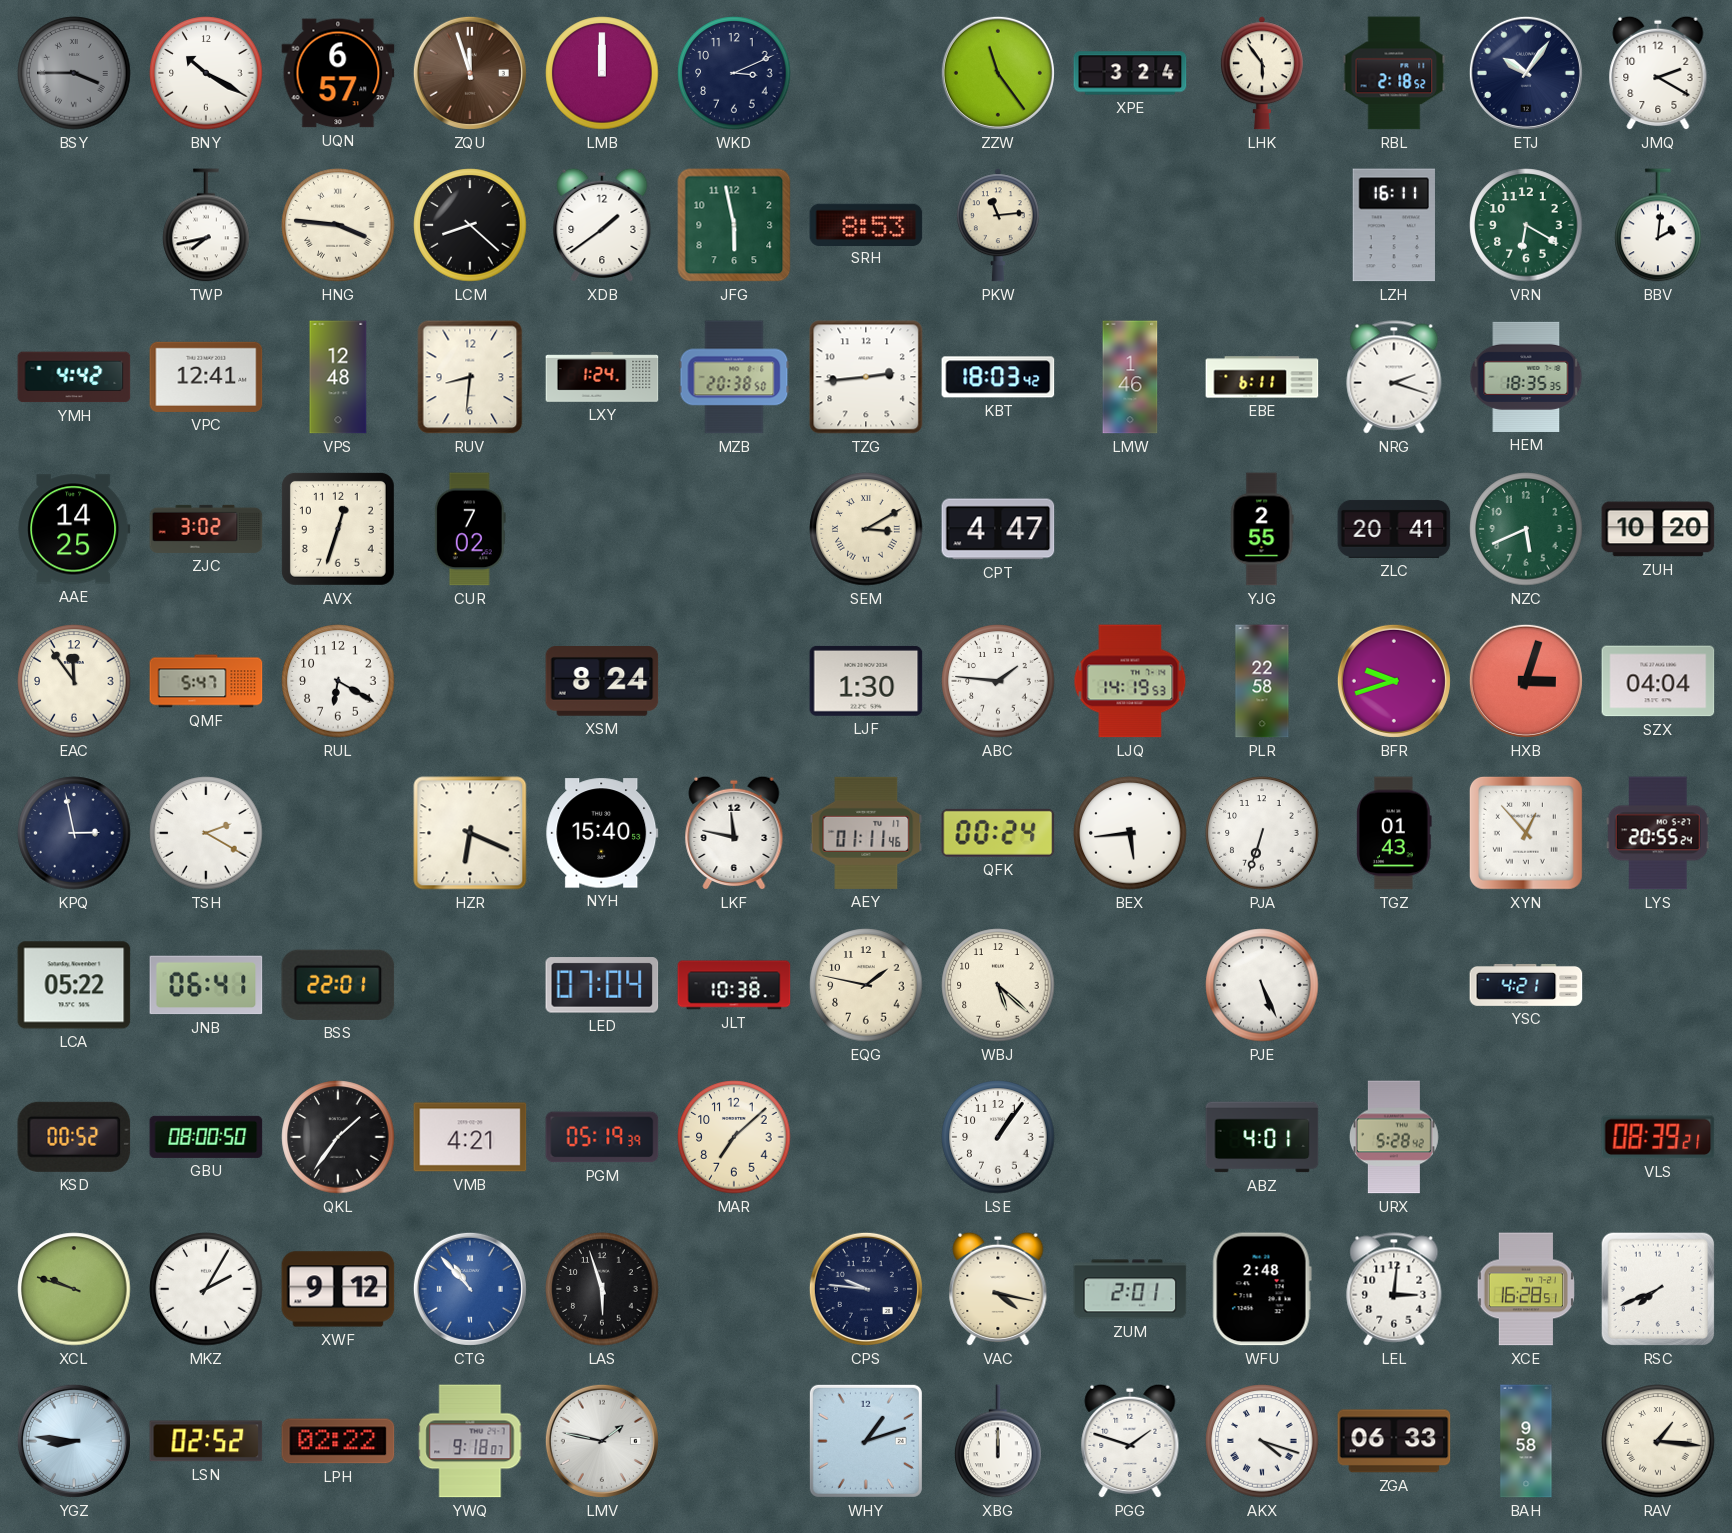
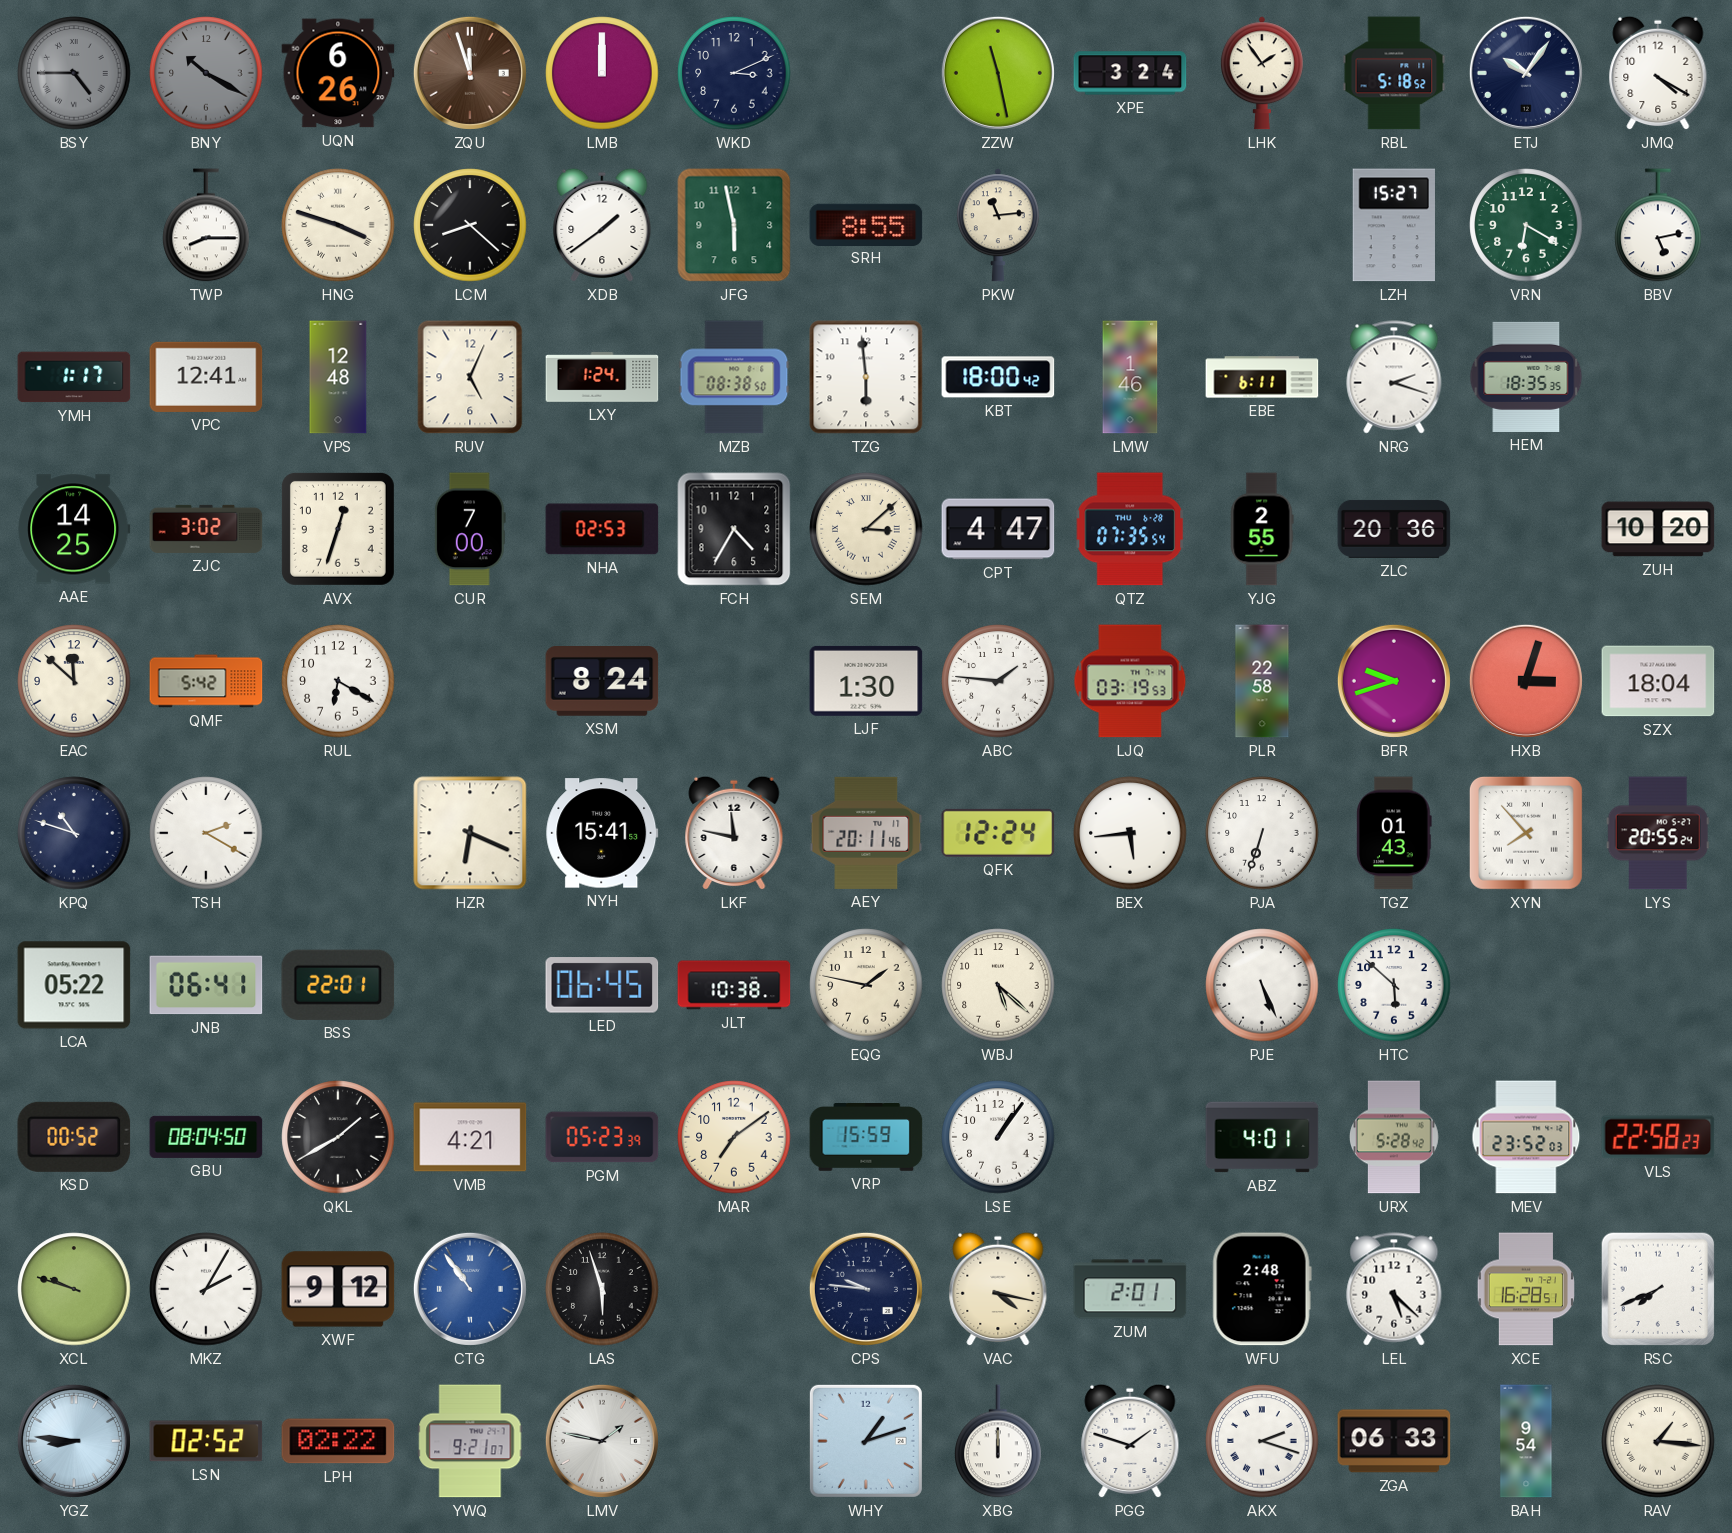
BSY: 3:45 -> 4:45 (74, 73)
BNY dial: white -> grey (206, 73)
UQN: 6:57 -> 6:26 (338, 73)
ZZW: 11:24 -> 11:28 (998, 73)
LHK: 5:54 -> 1:54 (1262, 73)
RBL: 2:18 -> 5:18 (1394, 73)
JMQ: 2:20 -> 4:20 (1658, 73)
TWP: 7:43 -> 8:15 (206, 225)
HNG: 3:46 -> 3:48 (338, 225)
SRH: 8:53 -> 8:55 (866, 224)
LZH: 16:11 -> 15:27 (1394, 225)
BBV: 2:01 -> 5:13 (1658, 225)
YMH: 4:42 -> 1:17 (74, 377)
RUV: 8:31 -> 5:04 (470, 377)
MZB: 20:38 -> 08:38 (734, 377)
TZG: 2:44 -> 5:59 (866, 377)
KBT: 18:03 -> 18:00 (998, 377)
CUR: 7:02 -> 7:00 (470, 529)
NHA: none -> 02:53 (602, 529)
FCH: none -> 4:35 (734, 529)
SEM: 3:10 -> 3:08 (866, 529)
QTZ: none -> 07:35 (1130, 529)
ZLC: 20:41 -> 20:36 (1394, 529)
NZC: 5:41 -> none (1526, 529)
EAC: 11:54 -> 11:52 (74, 681)
QMF: 5:47 -> 5:42 (206, 681)
LJQ: 14:19 -> 03:19 (1130, 681)
SZX: 04:04 -> 18:04 (1658, 681)
KPQ: 2:58 -> 10:48 (74, 833)
NYH: 15:40 -> 15:41 (602, 833)
AEY: 01:11 -> 20:11 (866, 833)
QFK: 00:24 -> 12:24 (998, 833)
XYN: 12:53 -> 7:53 (1526, 833)
LED: 07:04 -> 06:45 (602, 985)
HTC: none -> 5:52 (1394, 985)
YSC: 4:21 -> none (1526, 985)
GBU: 08:00 -> 08:04 (206, 1137)
QKL: 1:36 -> 1:40 (338, 1137)
PGM: 05:19 -> 05:23 (602, 1137)
MAR: 7:08 -> 7:09 (734, 1137)
VRP: none -> 15:59 (866, 1138)
MEV: none -> 23:52 (1526, 1137)
VLS: 08:39 -> 22:58 (1658, 1137)
CTG: 10:53 -> 10:54 (470, 1289)
LEL: 3:01 -> 5:22 (1394, 1289)
YWQ: 9:18 -> 9:21 (470, 1441)
AKX: 4:18 -> 2:18 (1262, 1441)
BAH: 9:58 -> 9:54 (1526, 1441)
